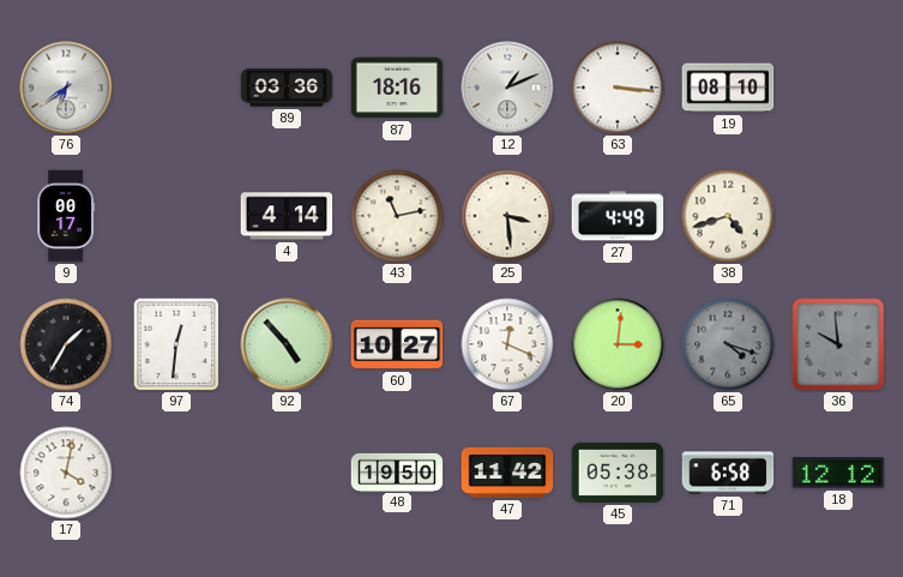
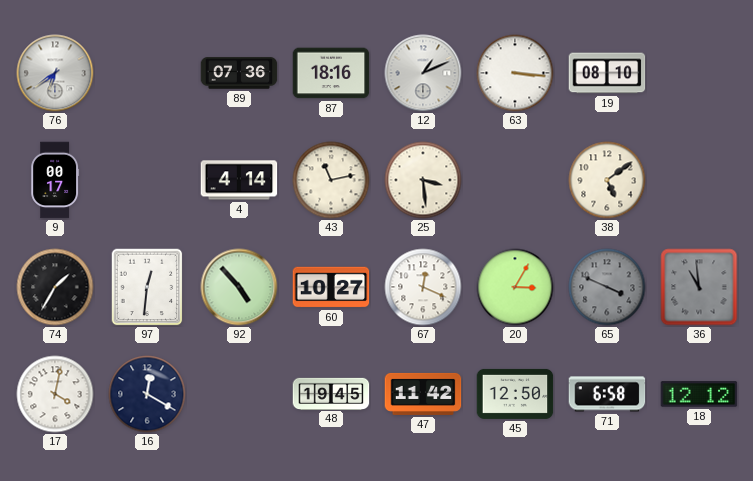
89: 03:36 -> 07:36 (239, 73)
27: 4:49 -> none (618, 216)
38: 4:42 -> 5:09 (607, 180)
20: 3:01 -> 3:05 (515, 287)
65: 4:18 -> 3:49 (607, 287)
36: 9:59 -> 10:59 (699, 287)
16: none -> 12:20 (147, 394)
48: 19:50 -> 19:45 (331, 393)
45: 05:38 -> 12:50 (515, 394)
